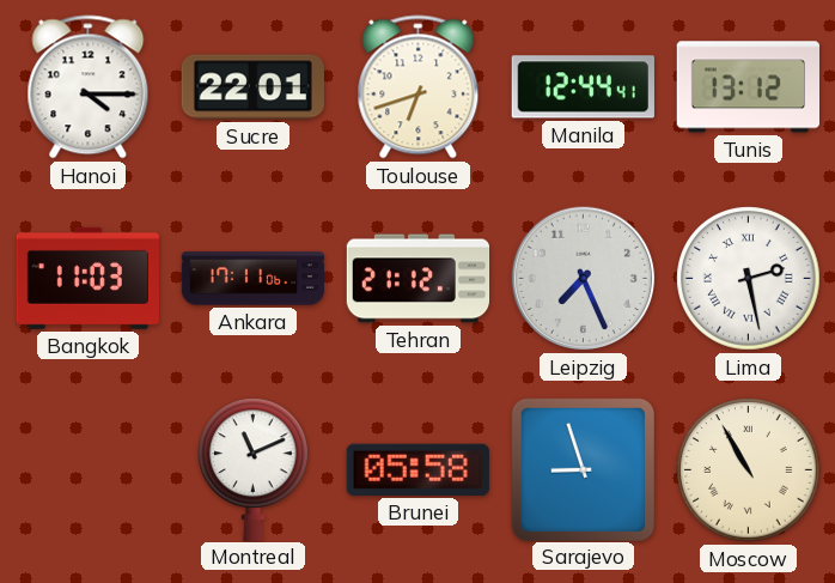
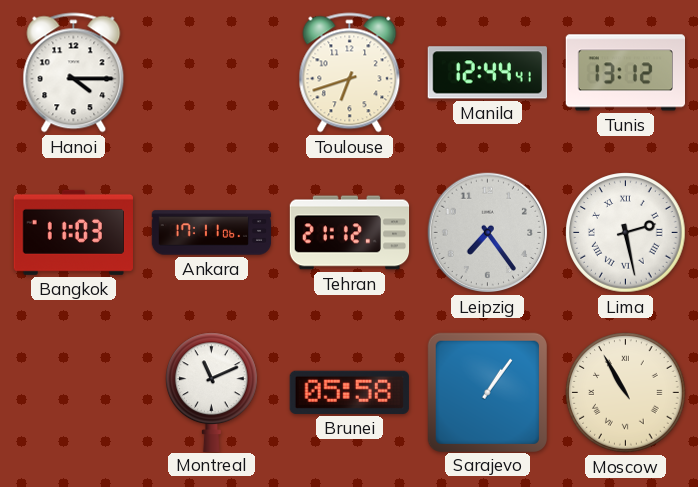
Sucre: 22:01 -> none (252, 87)
Leipzig: 7:26 -> 7:24 (488, 233)
Sarajevo: 8:57 -> 1:06 (487, 392)
